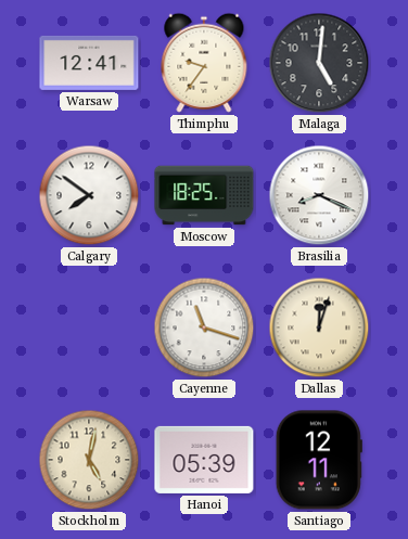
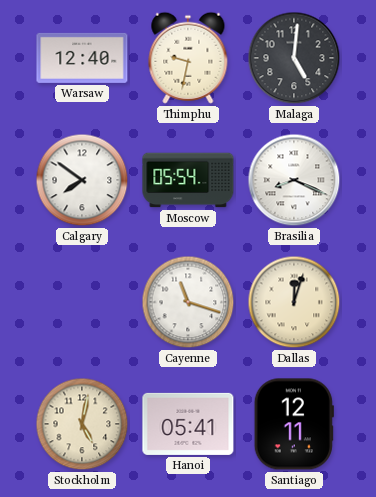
Warsaw: 12:41 -> 12:40 (82, 58)
Thimphu: 9:36 -> 9:32 (188, 58)
Moscow: 18:25 -> 05:54 (188, 180)
Hanoi: 05:39 -> 05:41 (188, 424)
